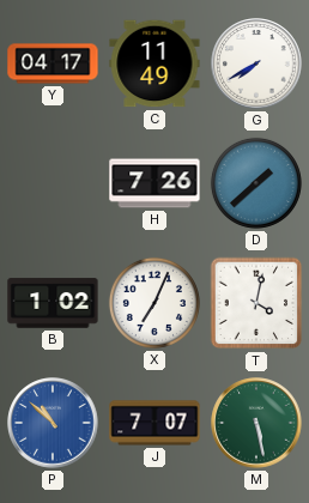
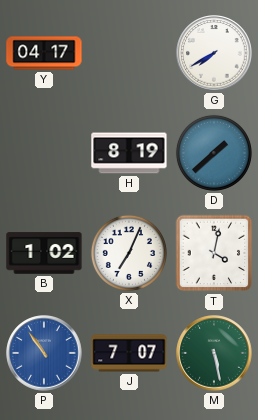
C: 11:49 -> none (154, 63)
H: 7:26 -> 8:19 (129, 153)
P: 10:52 -> 10:54 (44, 353)
